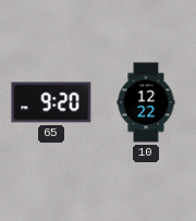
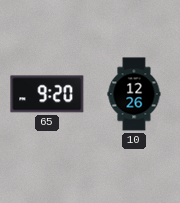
10: 12:22 -> 12:26 (134, 94)
